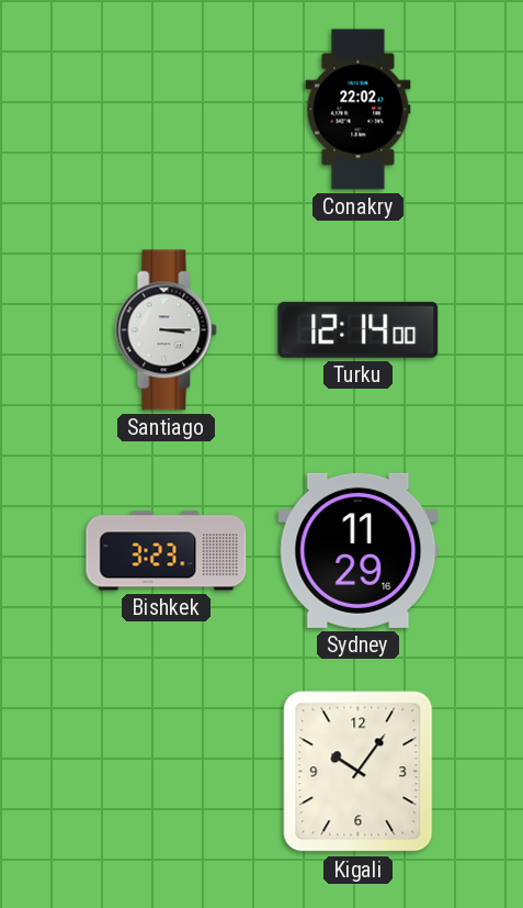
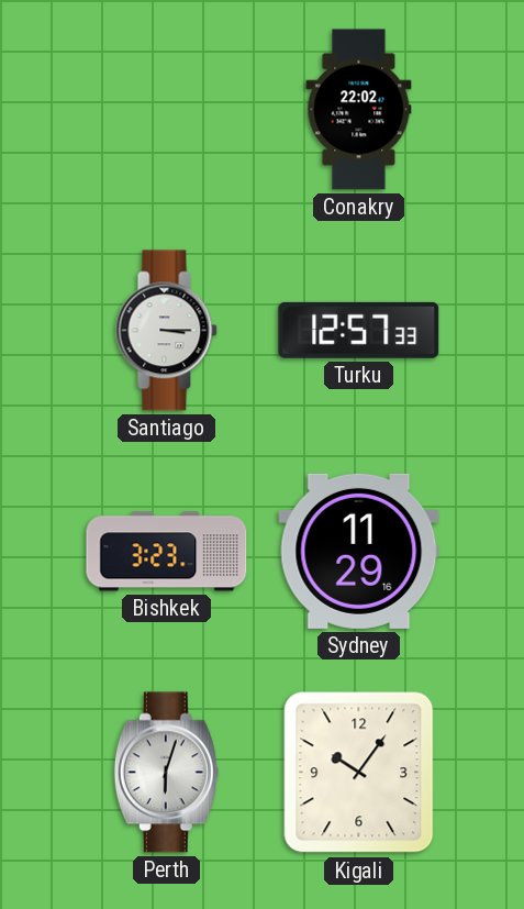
Turku: 12:14 -> 12:57 (359, 330)
Perth: none -> 6:03 (166, 773)
